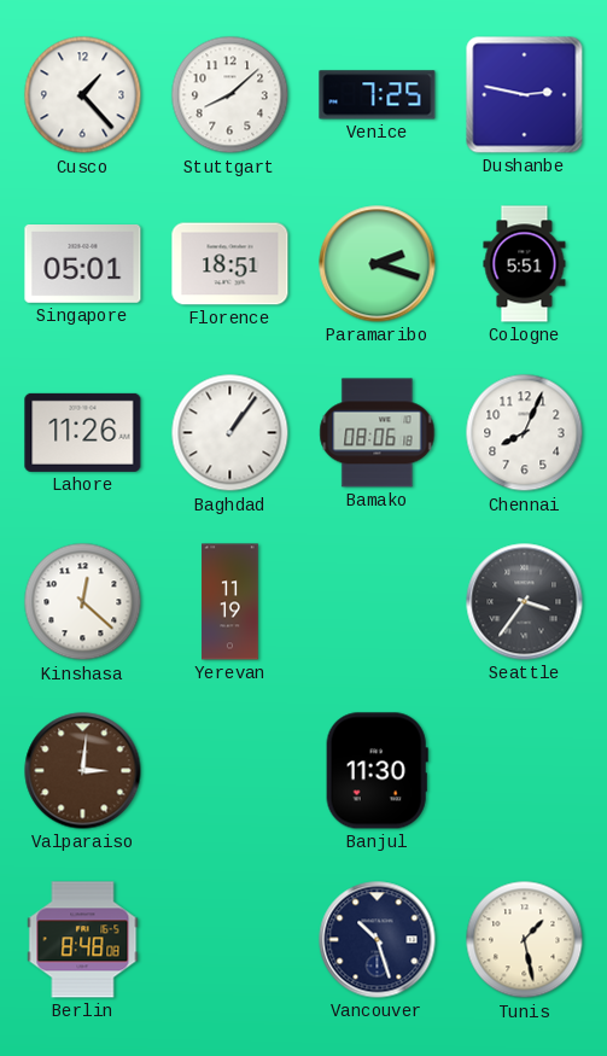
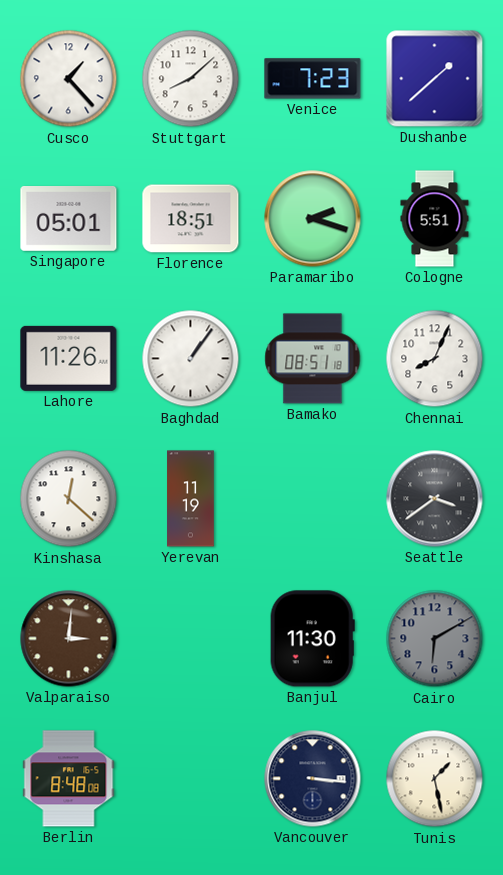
Venice: 7:25 -> 7:23 (313, 79)
Dushanbe: 2:47 -> 1:38 (435, 79)
Bamako: 08:06 -> 08:51 (313, 359)
Seattle: 3:36 -> 3:39 (435, 499)
Cairo: none -> 6:10 (435, 639)
Vancouver: 10:27 -> 3:16 (313, 779)
